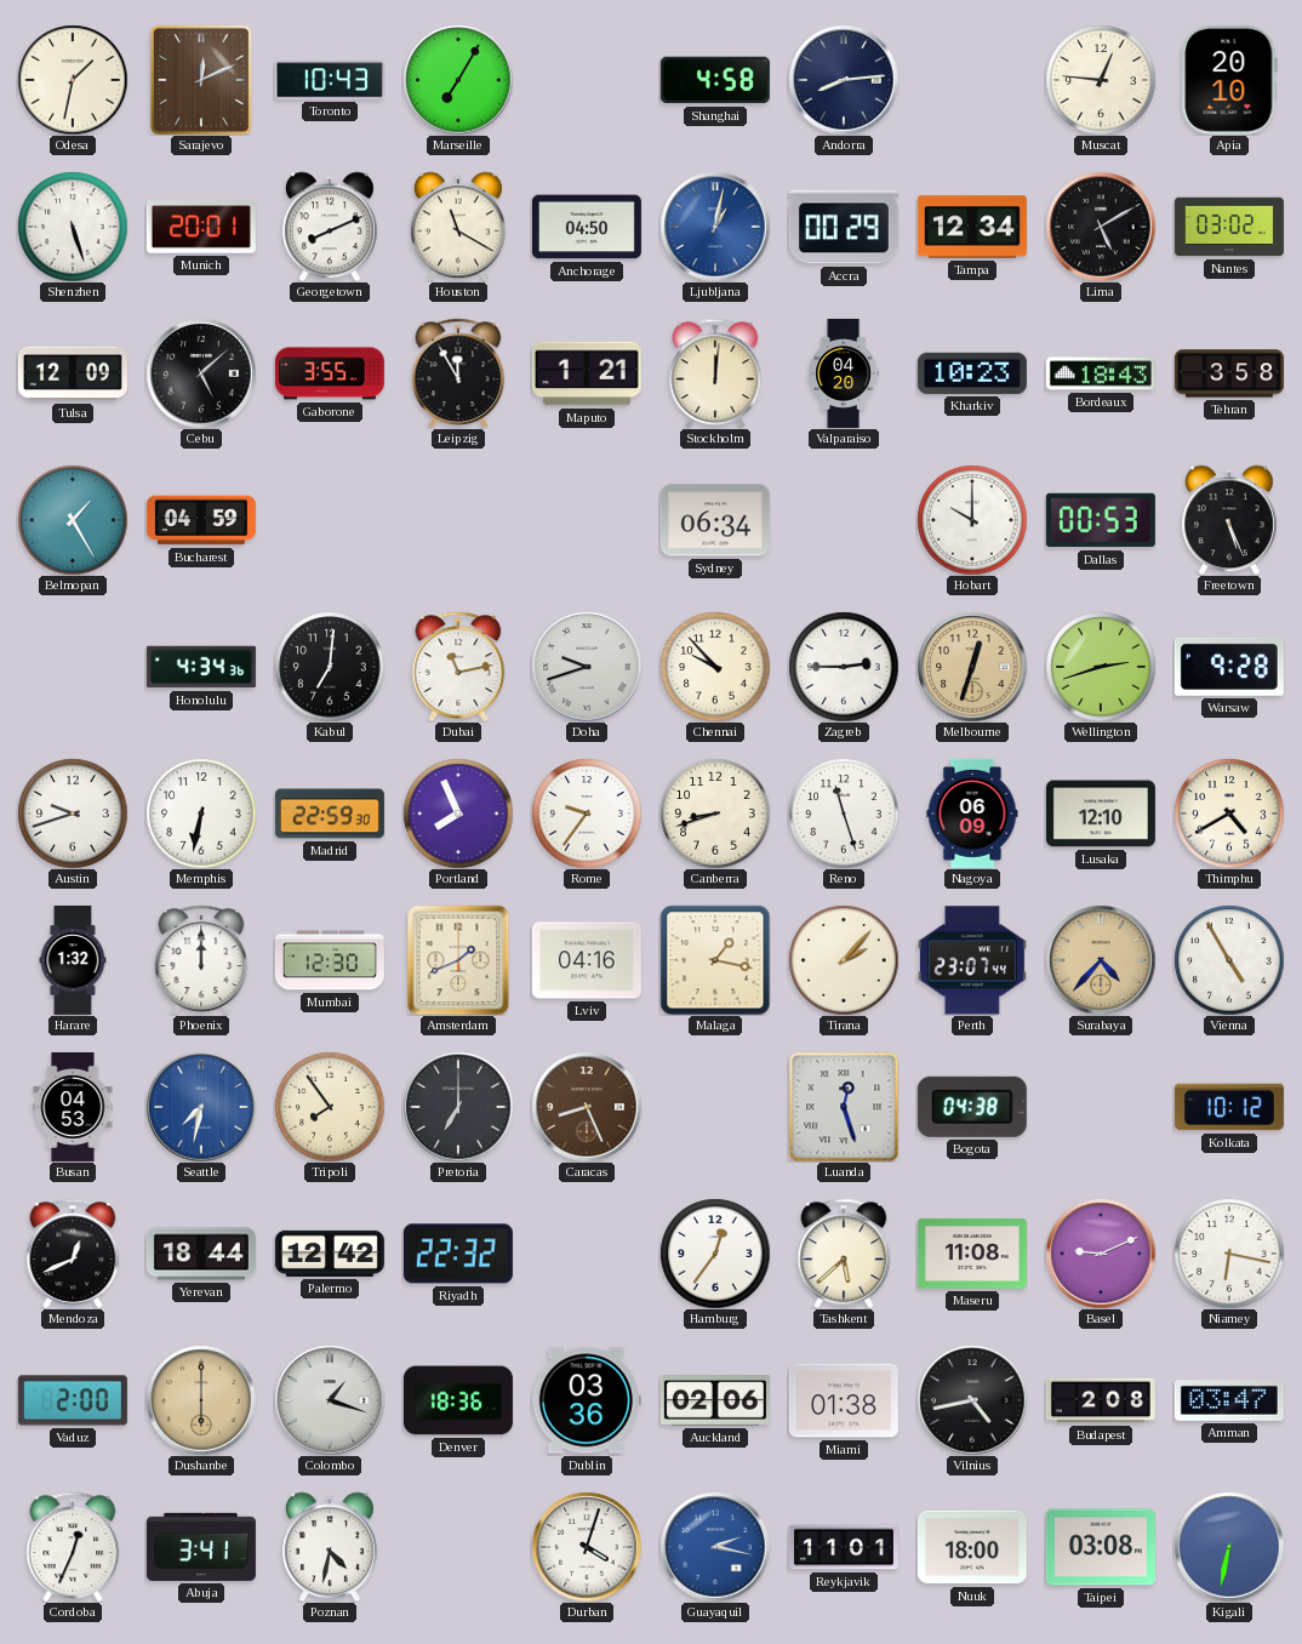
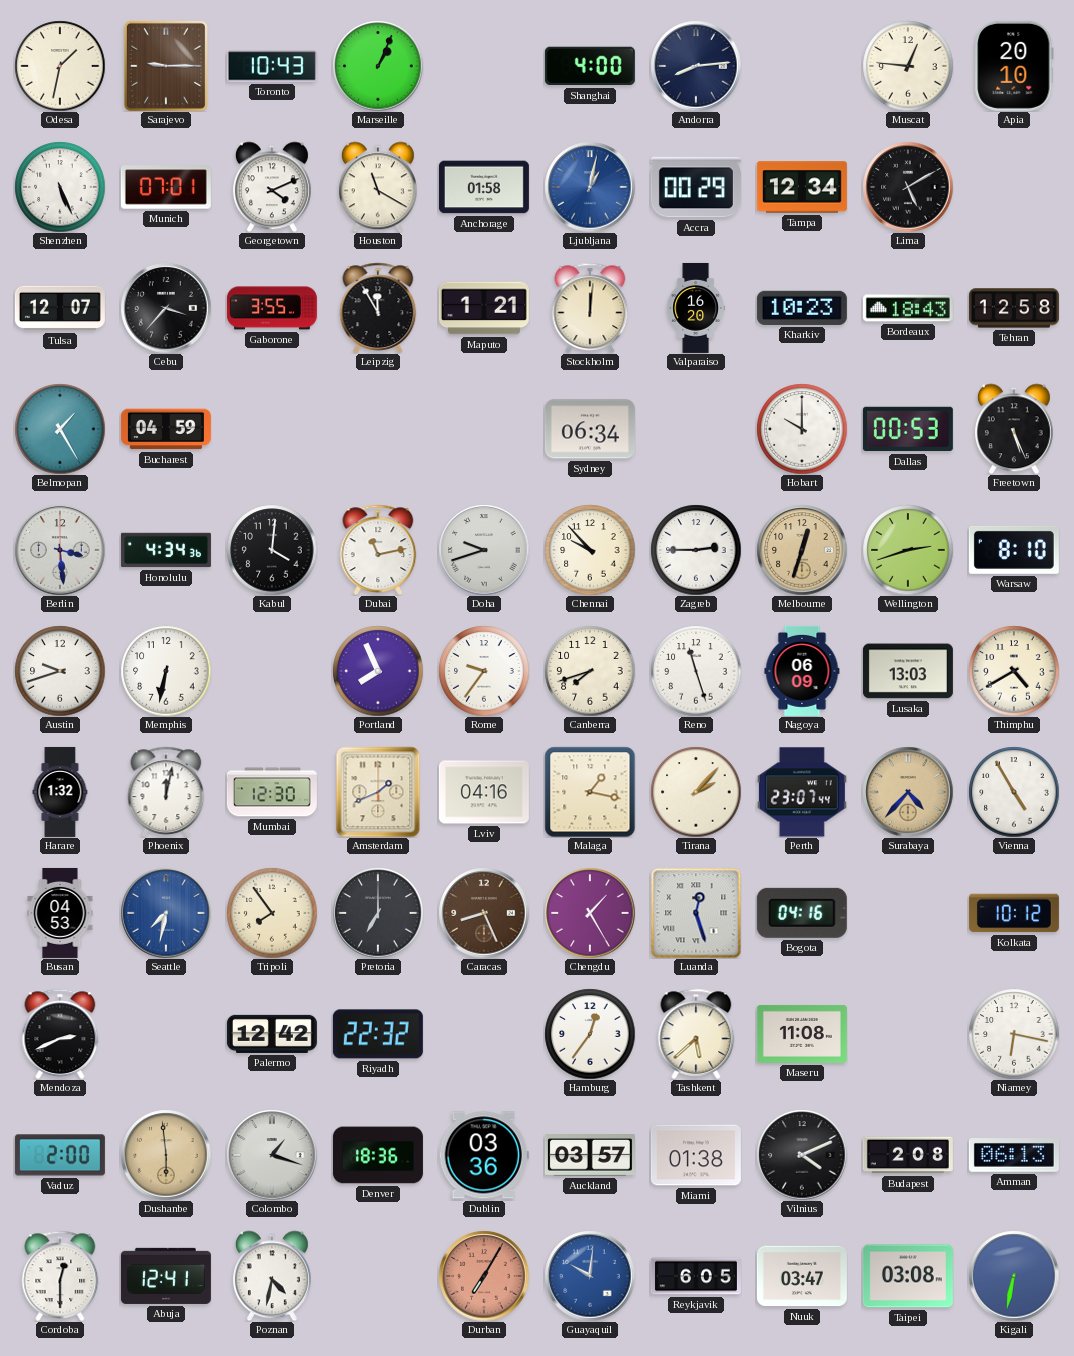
Sarajevo: 12:11 -> 9:15 (166, 66)
Marseille: 7:05 -> 1:04 (378, 66)
Shanghai: 4:58 -> 4:00 (590, 66)
Shenzhen: 5:27 -> 5:26 (60, 187)
Munich: 20:01 -> 07:01 (166, 187)
Georgetown: 8:11 -> 4:11 (272, 187)
Anchorage: 04:50 -> 01:58 (484, 187)
Nantes: 03:02 -> none (1229, 227)
Tulsa: 12:09 -> 12:07 (60, 308)
Cebu: 5:08 -> 3:37 (166, 308)
Valparaiso: 04:20 -> 16:20 (696, 308)
Tehran: 3:58 -> 12:58 (1014, 308)
Berlin: none -> 3:29 (60, 550)
Kabul: 7:01 -> 4:01 (272, 550)
Warsaw: 9:28 -> 8:10 (1014, 550)
Madrid: 22:59 -> none (330, 814)
Canberra: 8:42 -> 7:42 (590, 671)
Lusaka: 12:10 -> 13:03 (908, 671)
Phoenix: 12:00 -> 12:02 (166, 792)
Chengdu: none -> 1:25 (590, 913)
Bogota: 04:38 -> 04:16 (802, 913)
Mendoza: 12:41 -> 2:41 (60, 1034)
Yerevan: 18:44 -> none (201, 1254)
Basel: 9:11 -> none (1101, 1254)
Dushanbe: 6:00 -> 5:59 (166, 1155)
Auckland: 02:06 -> 03:57 (590, 1156)
Vilnius: 4:43 -> 4:11 (802, 1155)
Amman: 03:47 -> 06:13 (1014, 1156)
Cordoba: 12:34 -> 12:30 (60, 1276)
Abuja: 3:41 -> 12:41 (166, 1276)
Durban: 4:03 -> 7:05 (484, 1276)
Durban dial: white -> salmon (484, 1276)
Guayaquil: 2:17 -> 10:01 (590, 1276)
Reykjavik: 11:01 -> 6:05 (696, 1276)
Nuuk: 18:00 -> 03:47 (802, 1276)
